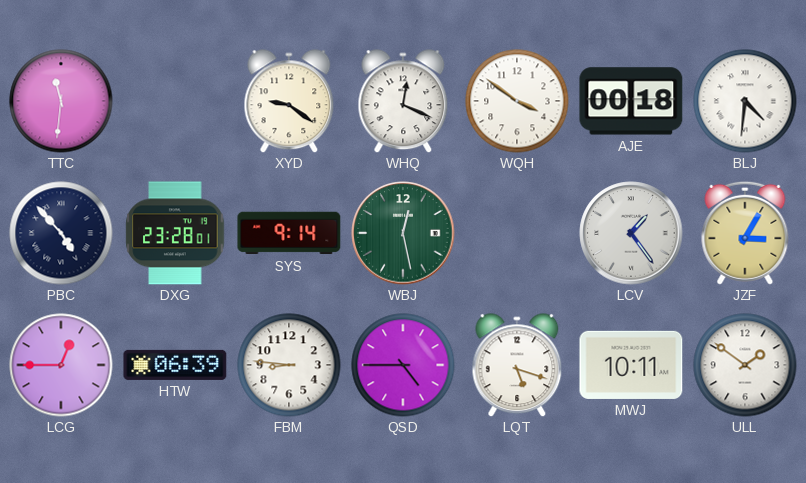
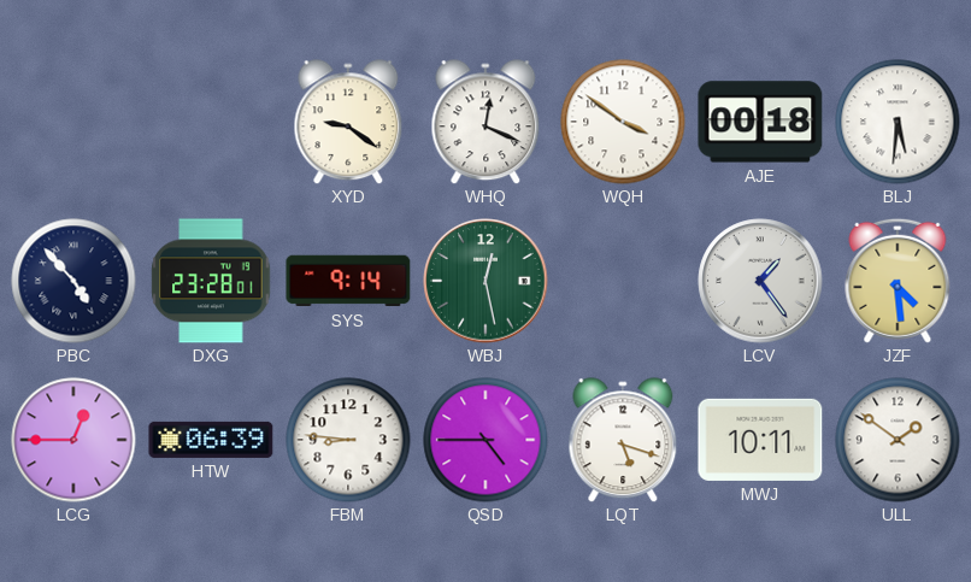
TTC: 11:31 -> none (61, 101)
BLJ: 4:31 -> 5:31 (898, 122)
JZF: 3:05 -> 4:29 (898, 281)
